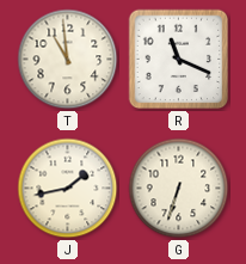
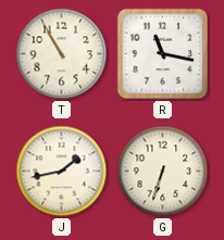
T: 10:59 -> 10:55 (62, 54)
R: 11:19 -> 11:17 (163, 54)
